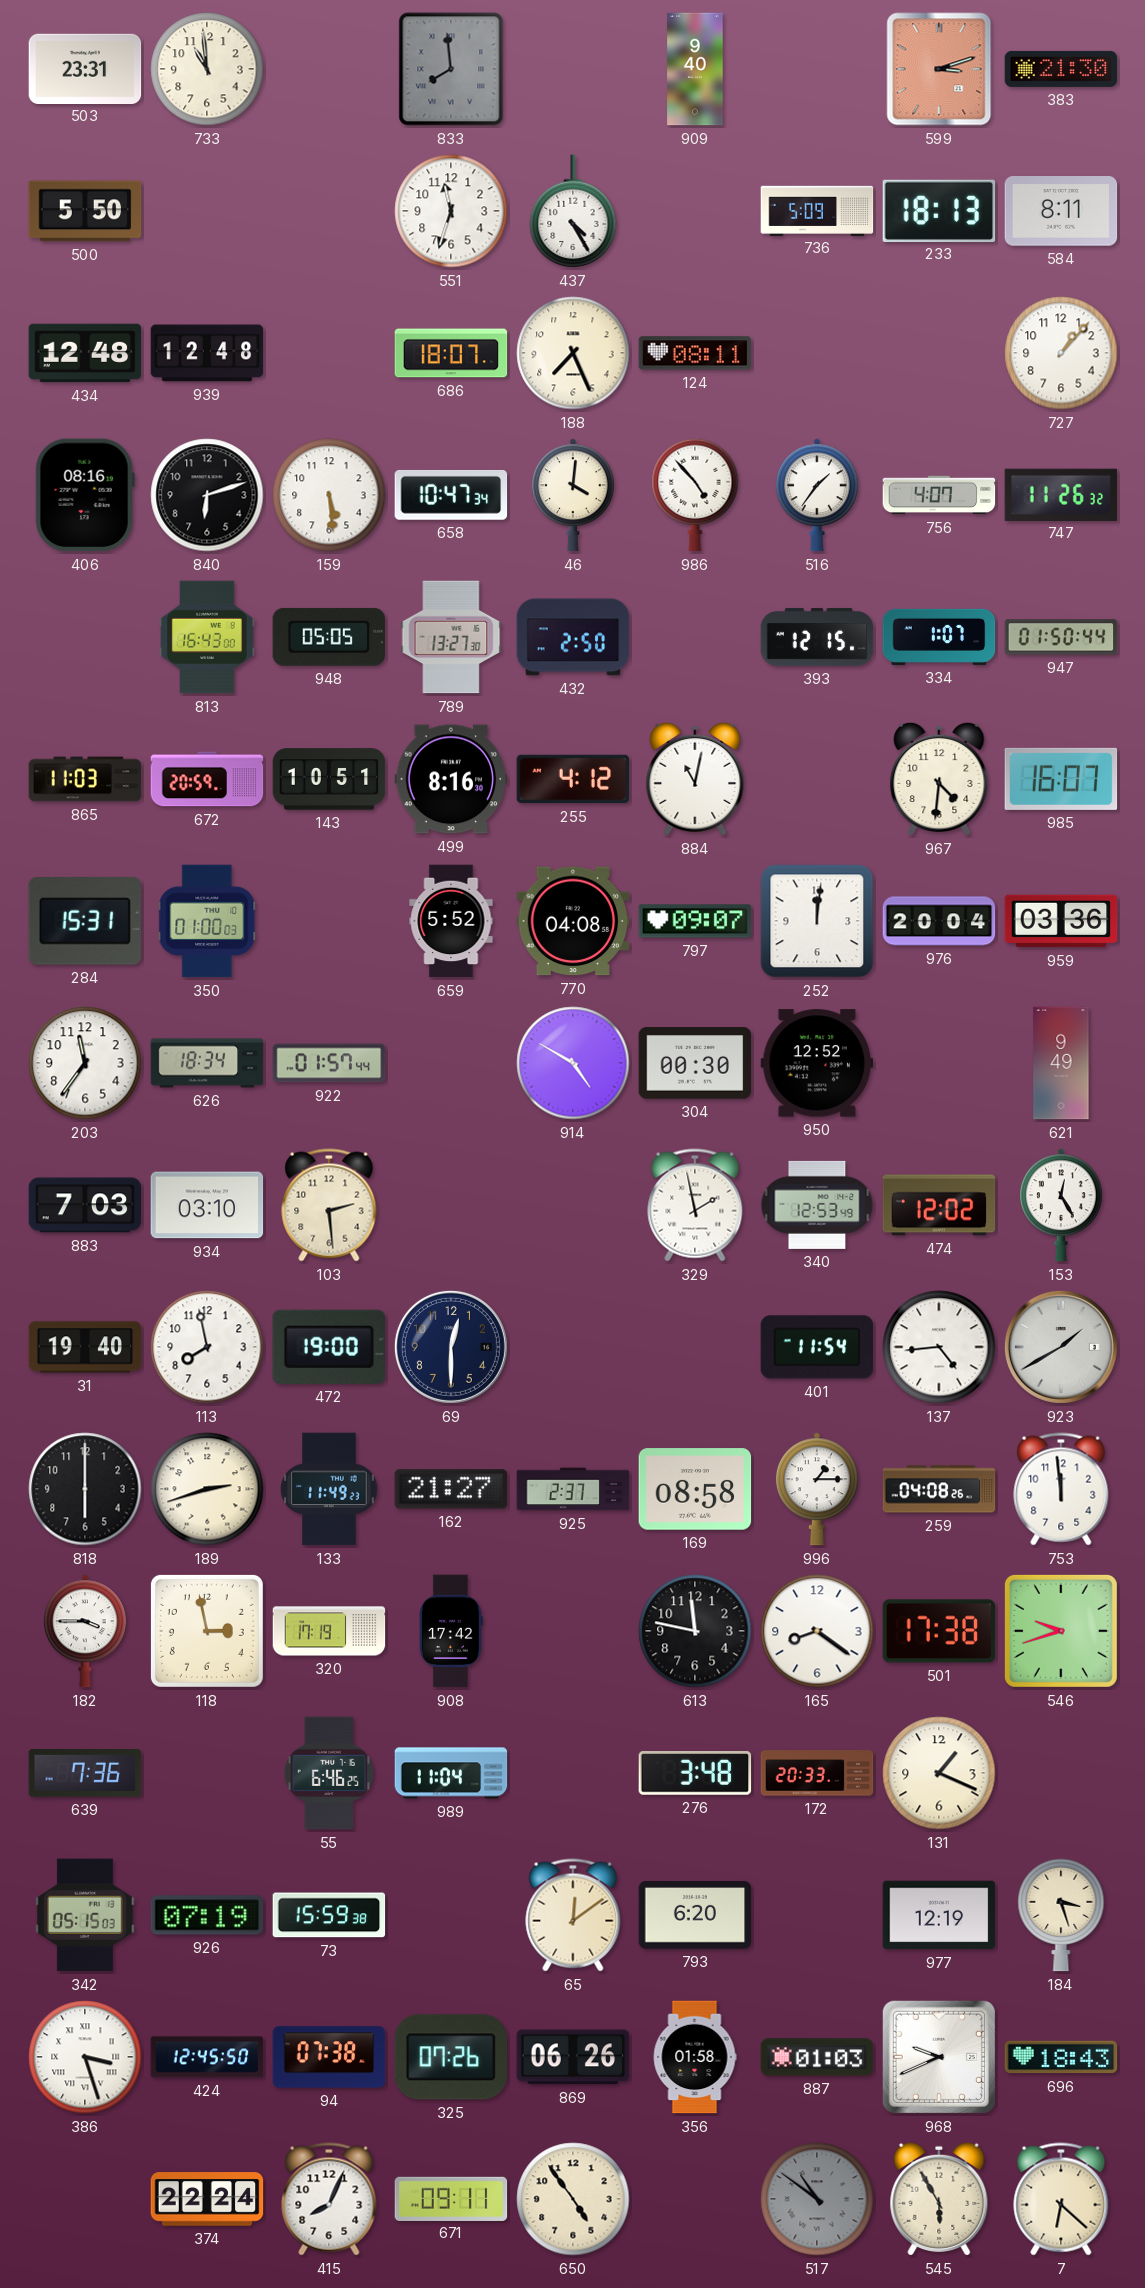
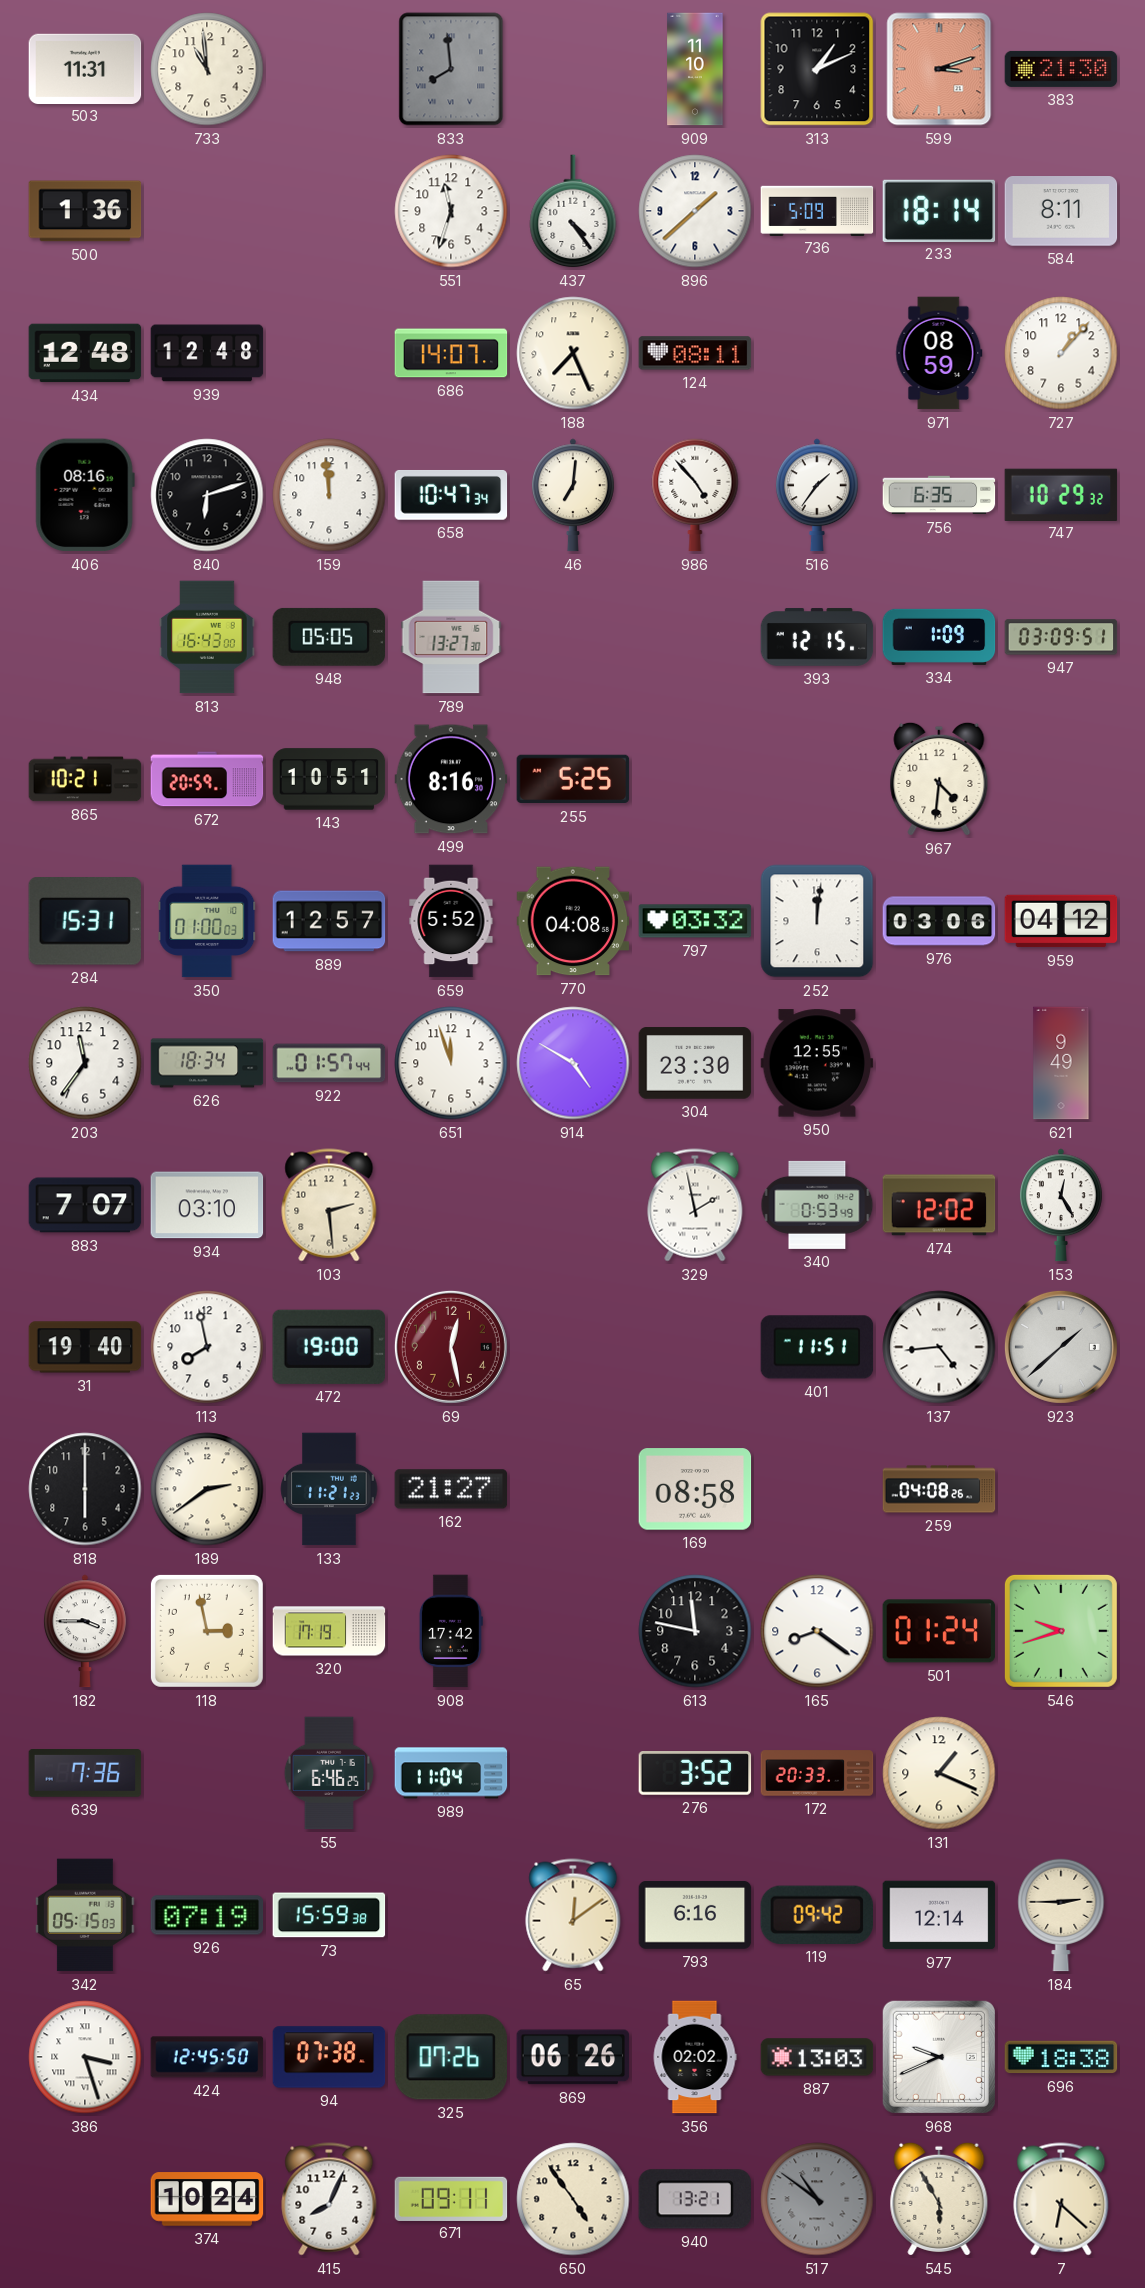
503: 23:31 -> 11:31 (85, 68)
909: 9:40 -> 11:10 (695, 69)
313: none -> 1:11 (817, 69)
500: 5:50 -> 1:36 (85, 211)
437: 4:25 -> 4:24 (573, 212)
896: none -> 1:38 (695, 211)
233: 18:13 -> 18:14 (939, 210)
686: 18:07 -> 14:07 (451, 353)
971: none -> 08:59 (939, 353)
159: 5:29 -> 11:59 (329, 495)
46: 4:01 -> 7:01 (574, 495)
756: 4:07 -> 6:35 (939, 495)
747: 11:26 -> 10:29 (1061, 494)
432: 2:50 -> none (573, 637)
334: 1:07 -> 1:09 (939, 637)
947: 01:50 -> 03:09 (1061, 637)
865: 11:03 -> 10:21 (85, 779)
255: 4:12 -> 5:25 (573, 779)
884: 11:02 -> none (695, 779)
985: 16:07 -> none (1061, 779)
889: none -> 12:57 (329, 921)
797: 09:07 -> 03:32 (695, 921)
976: 20:04 -> 03:06 (939, 921)
959: 03:36 -> 04:12 (1061, 921)
651: none -> 11:57 (451, 1063)
304: 00:30 -> 23:30 (695, 1063)
950: 12:52 -> 12:55 (817, 1063)
883: 7:03 -> 7:07 (85, 1205)
340: 12:53 -> 0:53 (817, 1205)
69: 12:30 -> 12:28 (451, 1347)
69 dial: navy -> burgundy (451, 1347)
401: 11:54 -> 11:51 (817, 1347)
923: 1:40 -> 1:38 (1061, 1347)
189: 2:42 -> 2:39 (207, 1489)
133: 11:49 -> 11:21 (329, 1489)
925: 2:37 -> none (573, 1489)
996: 1:15 -> none (818, 1489)
753: 11:59 -> none (1061, 1489)
501: 17:38 -> 01:24 (939, 1631)
276: 3:48 -> 3:52 (695, 1773)
793: 6:20 -> 6:16 (695, 1915)
119: none -> 09:42 (816, 1915)
977: 12:19 -> 12:14 (939, 1915)
184: 3:27 -> 2:45 (1061, 1915)
356: 01:58 -> 02:02 (695, 2057)
887: 01:03 -> 13:03 (817, 2057)
696: 18:43 -> 18:38 (1061, 2057)
374: 22:24 -> 10:24 (207, 2199)
940: none -> 13:21 (694, 2199)
